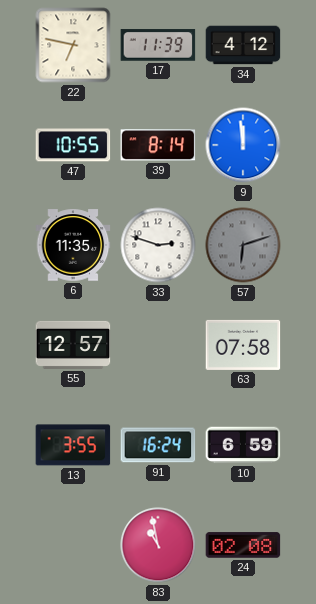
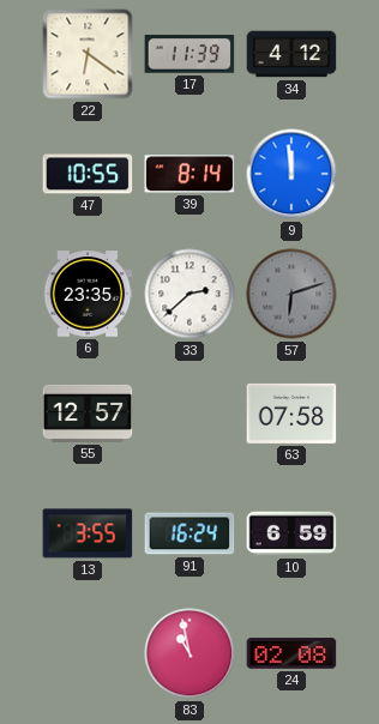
22: 6:47 -> 6:21 (88, 54)
6: 11:35 -> 23:35 (88, 294)
33: 2:48 -> 2:38 (189, 294)
